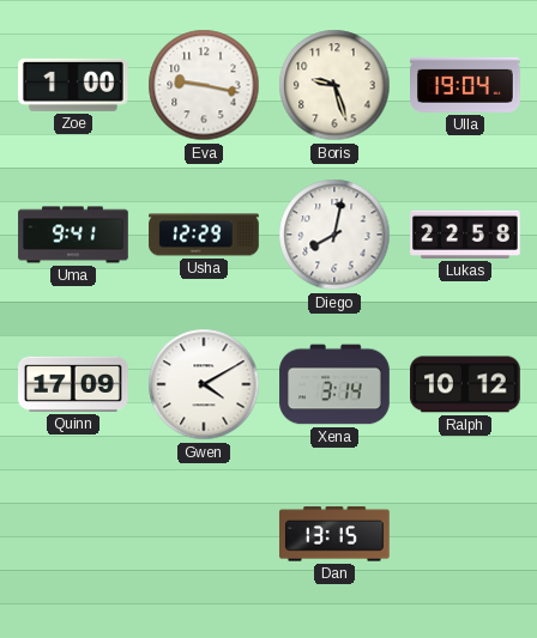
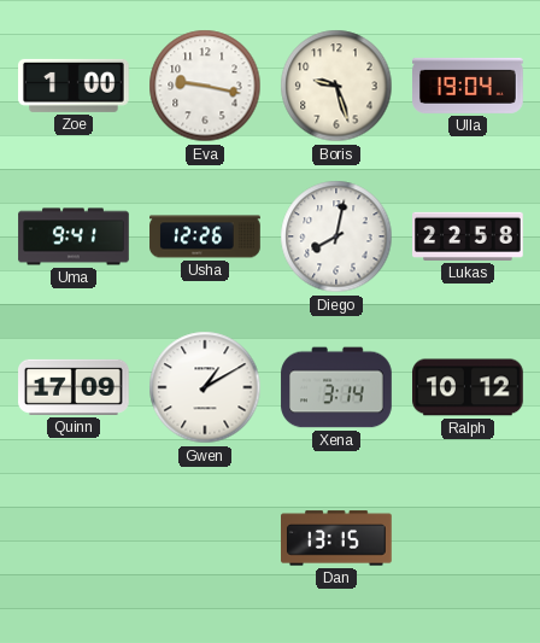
Usha: 12:29 -> 12:26 (205, 236)
Gwen: 4:10 -> 1:10 (205, 387)
